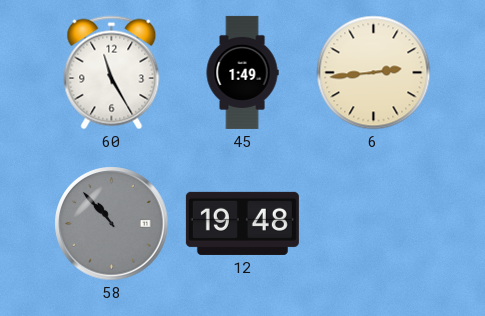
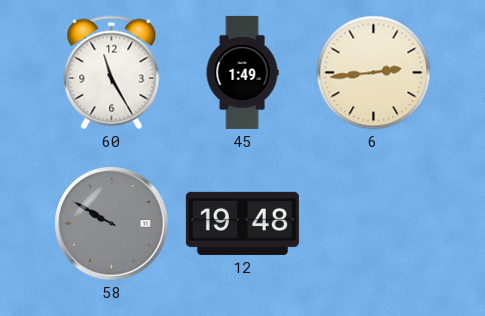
58: 10:53 -> 9:50 (112, 224)
